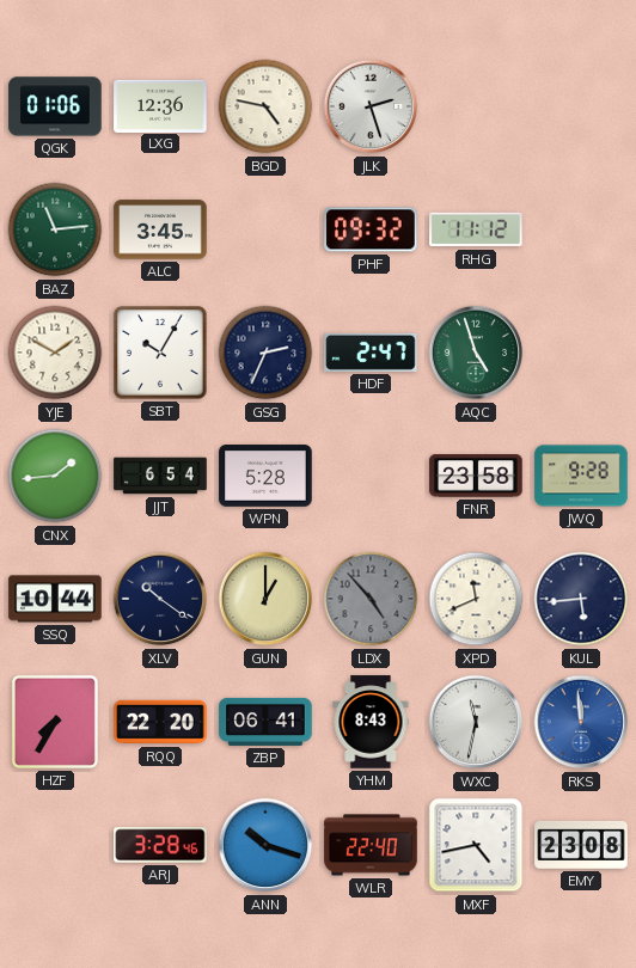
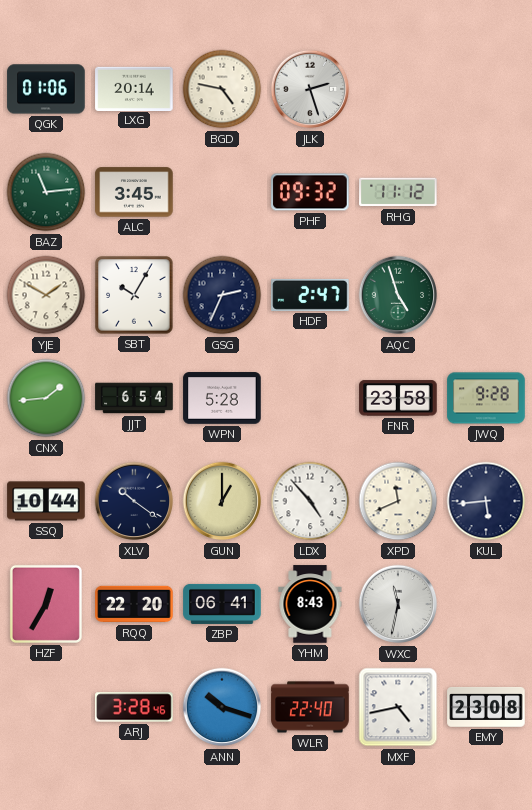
LXG: 12:36 -> 20:14 (134, 88)
LDX dial: grey -> white (310, 501)
HZF: 7:35 -> 12:35 (46, 604)
RKS: 11:59 -> none (581, 722)
